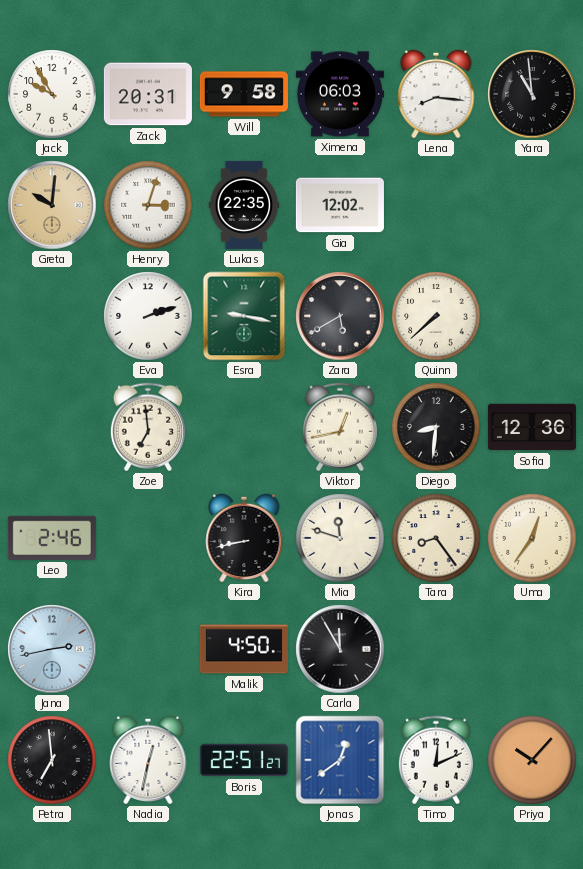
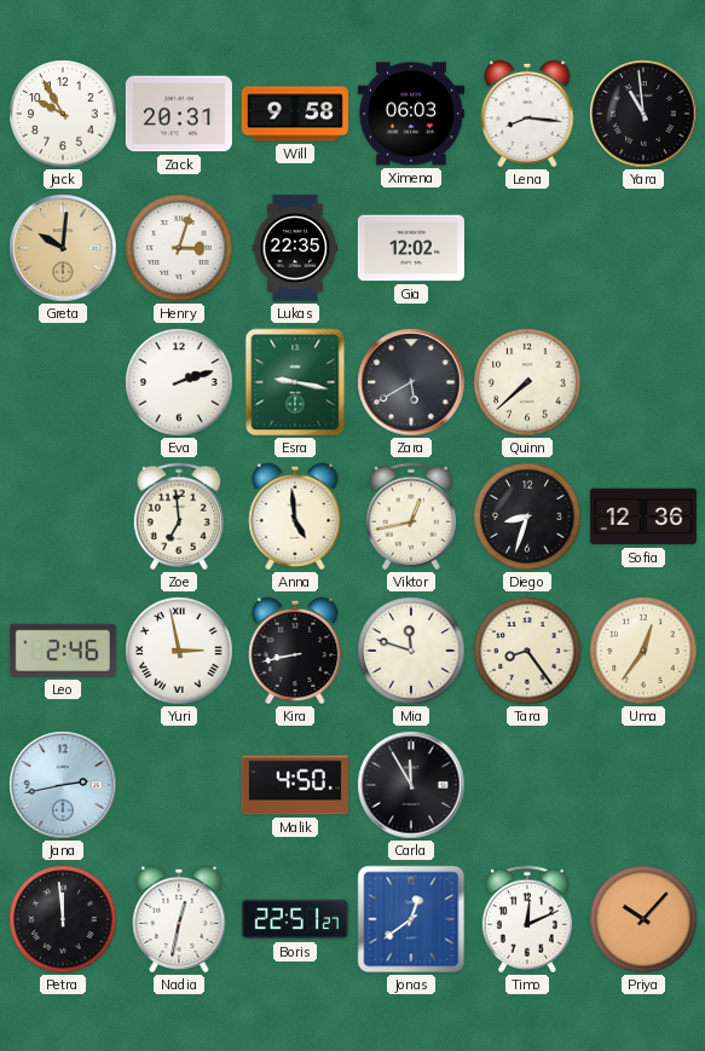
Anna: none -> 4:59 (295, 516)
Diego: 8:31 -> 8:33 (527, 516)
Yuri: none -> 2:58 (179, 651)
Petra: 6:59 -> 11:59 (63, 919)
